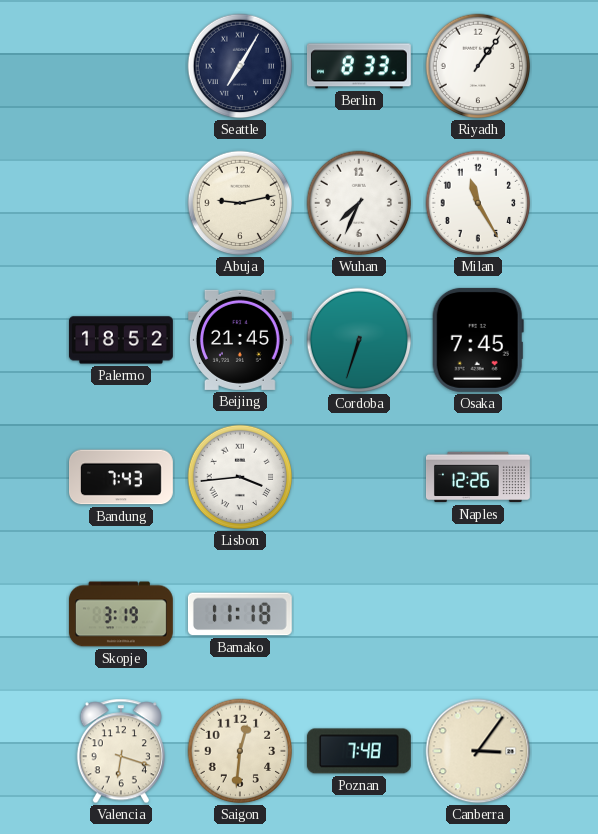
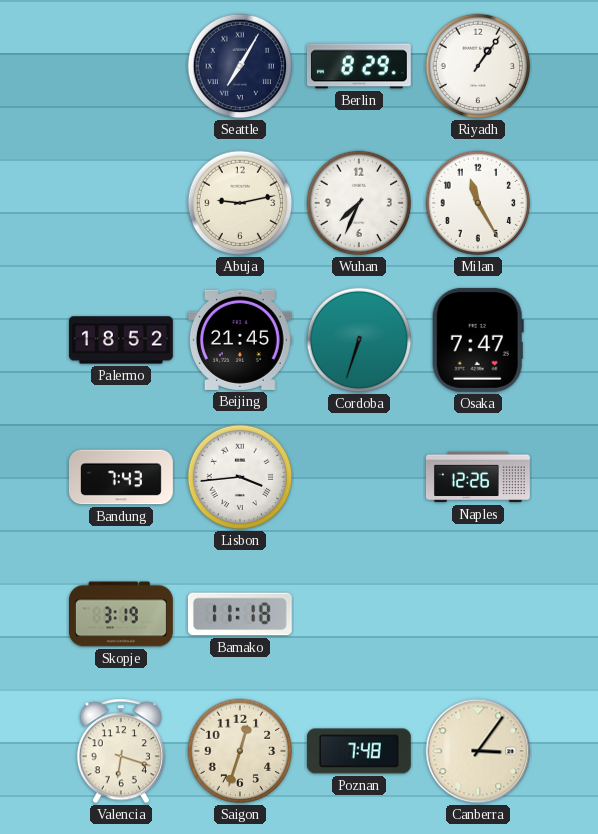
Berlin: 8:33 -> 8:29 (359, 66)
Osaka: 7:45 -> 7:47 (478, 340)
Saigon: 12:31 -> 12:33 (240, 751)
